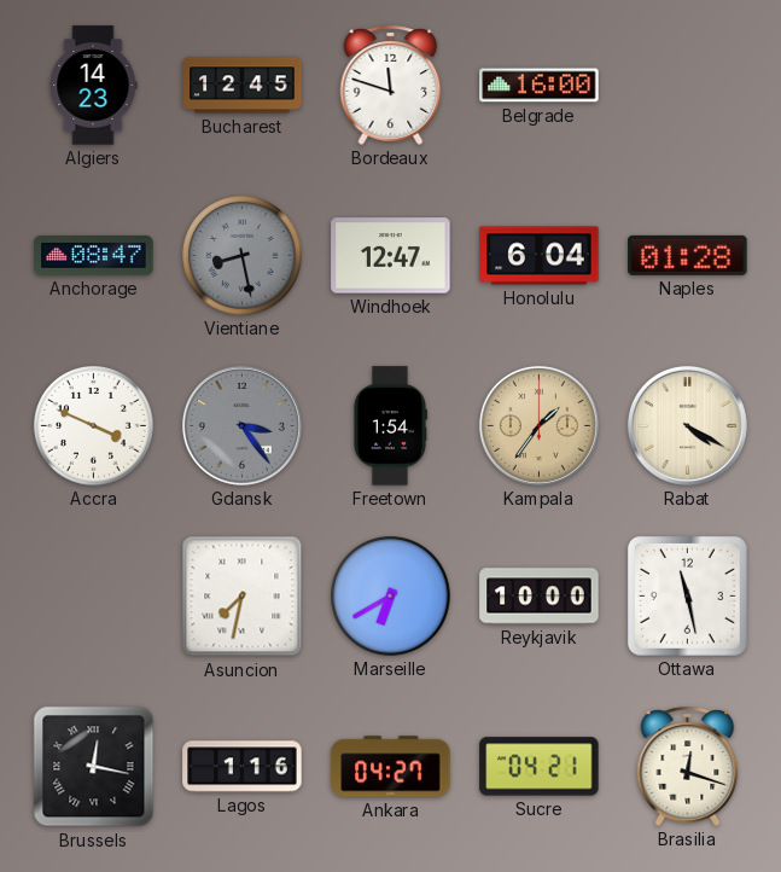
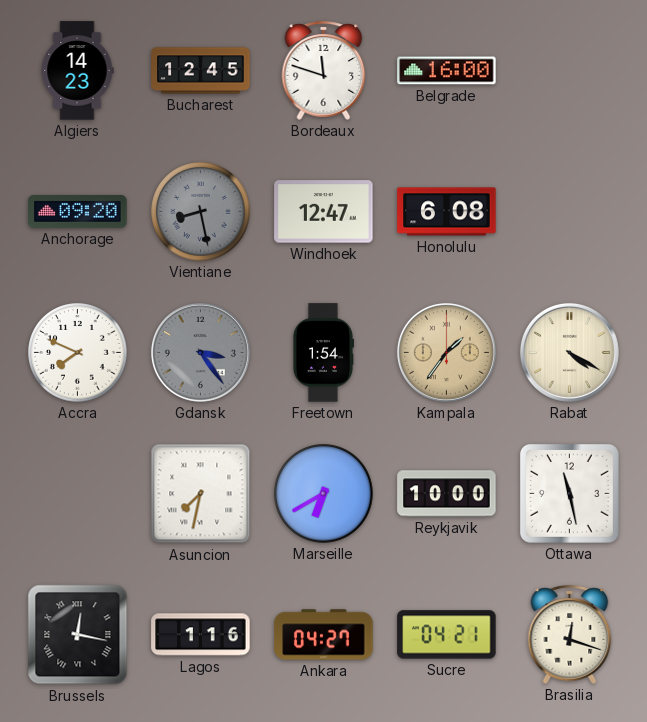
Anchorage: 08:47 -> 09:20 (78, 212)
Honolulu: 6:04 -> 6:08 (447, 212)
Naples: 01:28 -> none (688, 255)
Accra: 3:49 -> 7:49 (78, 353)
